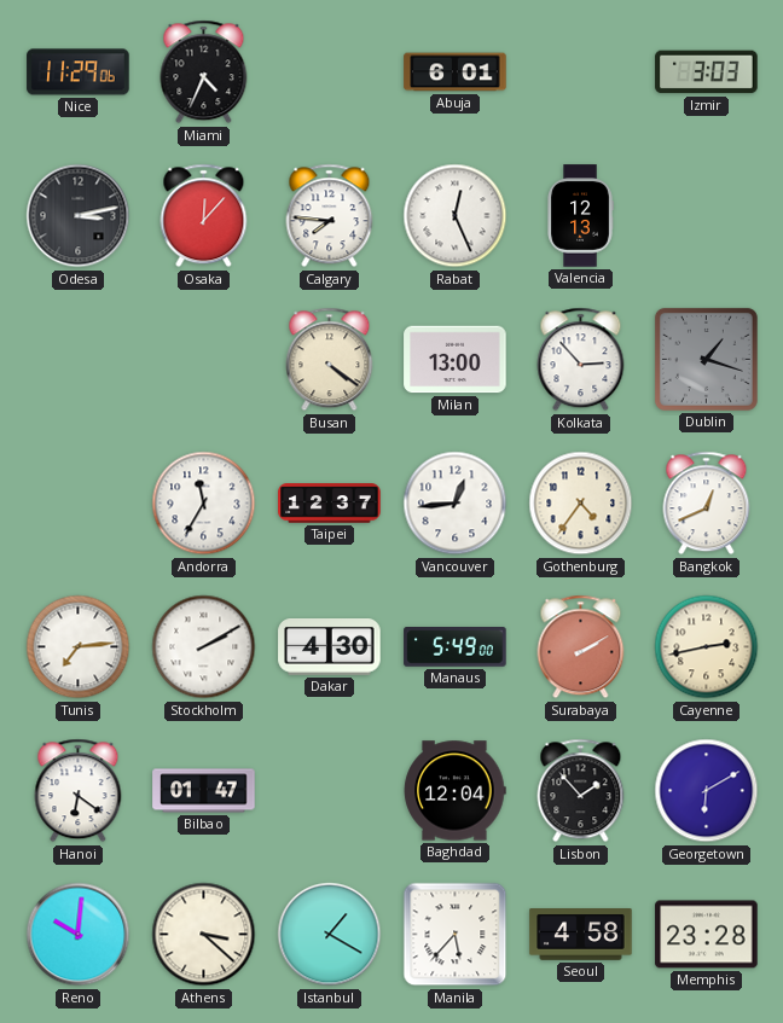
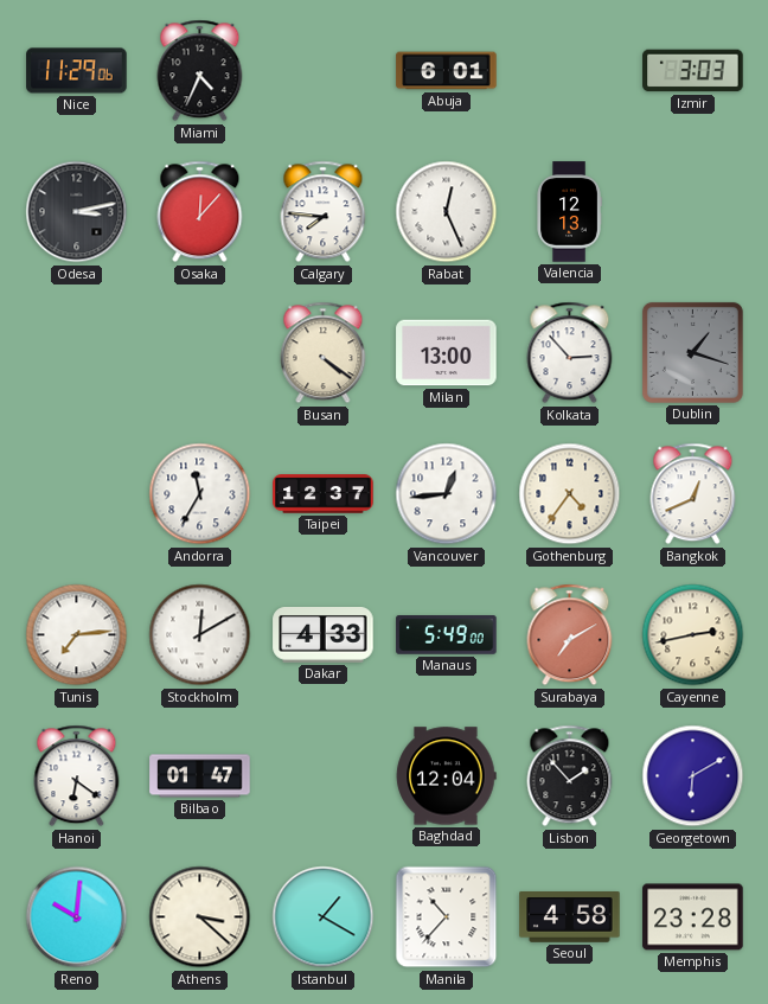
Stockholm: 2:10 -> 12:10 (200, 635)
Dakar: 4:30 -> 4:33 (324, 635)
Surabaya: 2:10 -> 7:10 (570, 635)
Manila: 5:37 -> 10:37 (447, 917)
